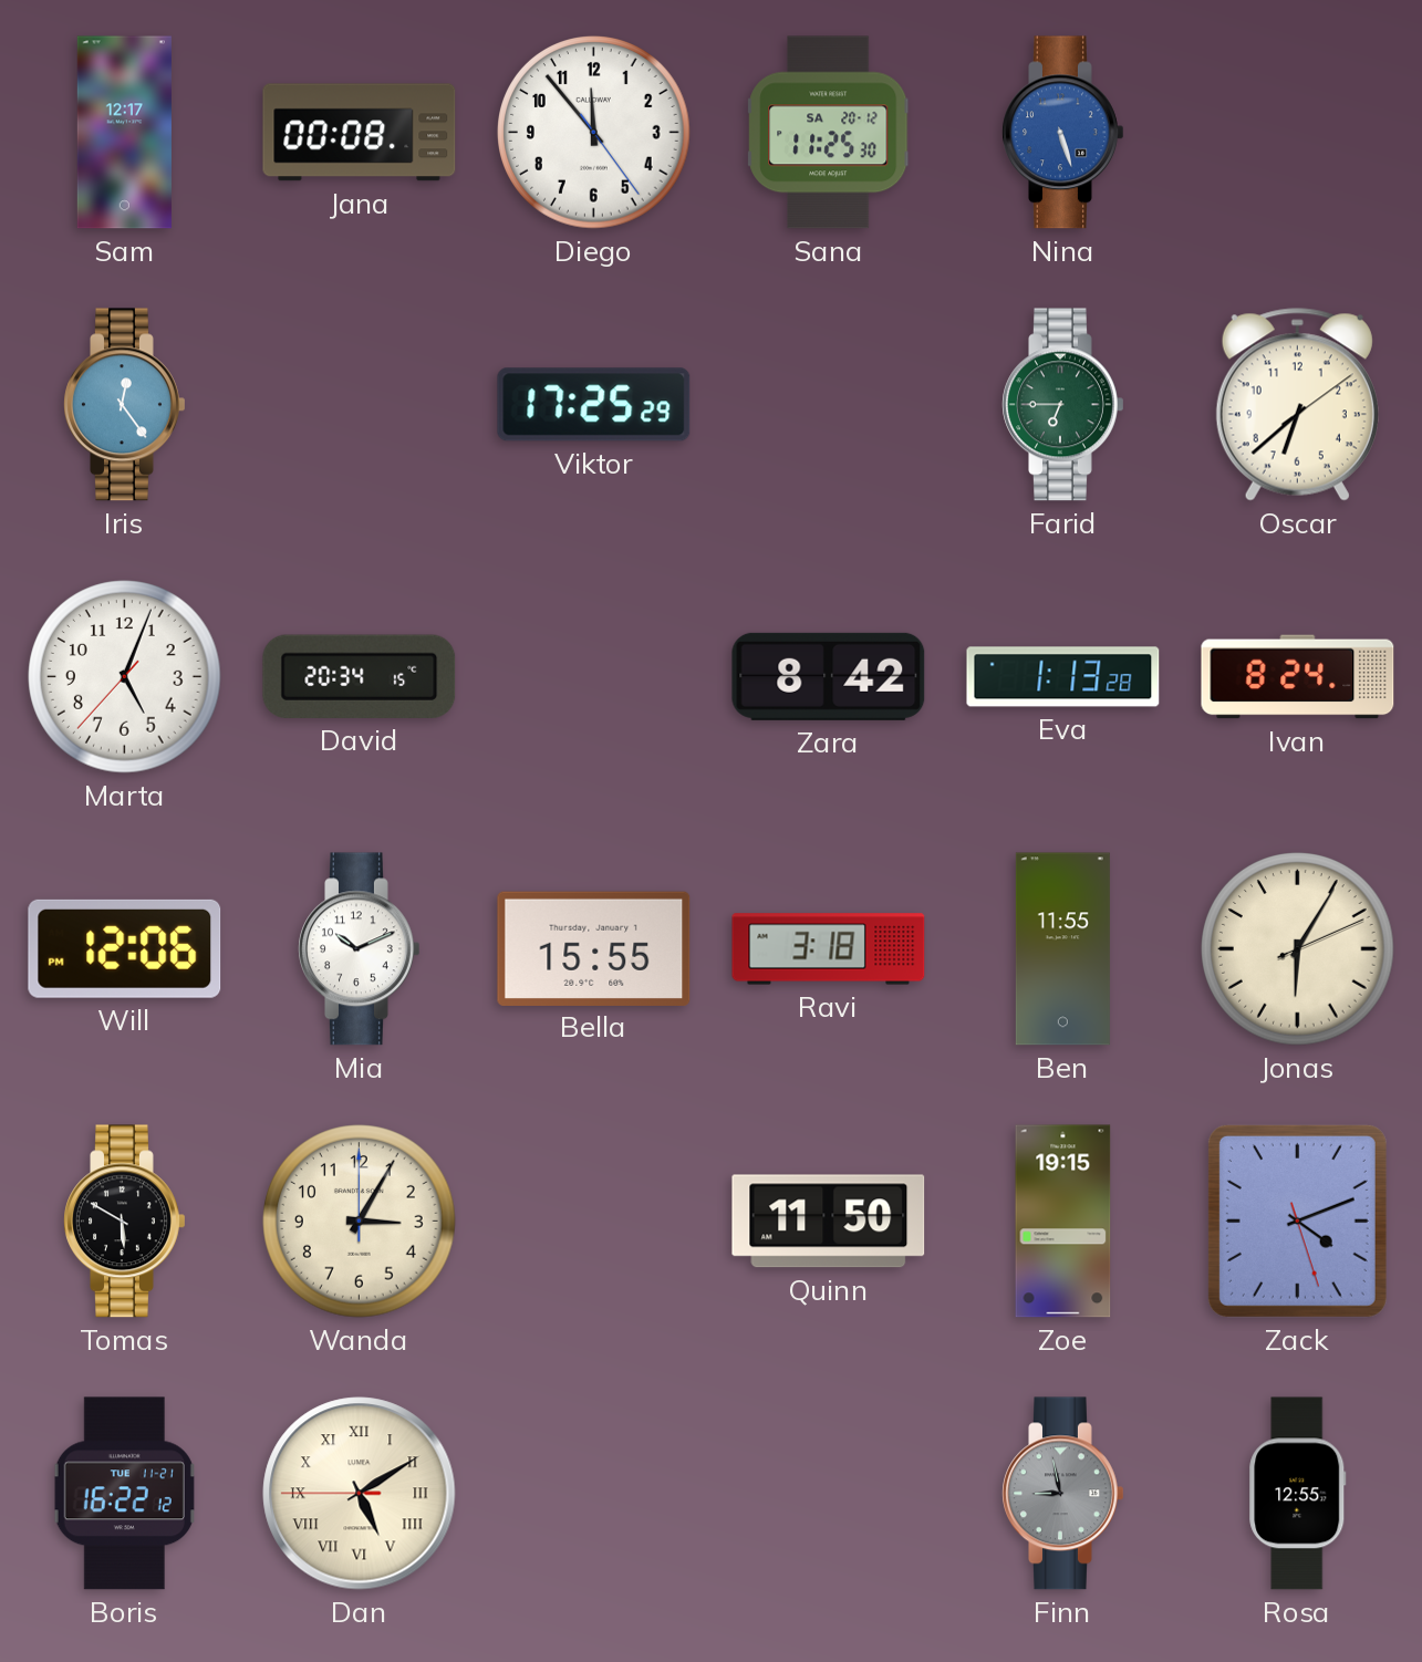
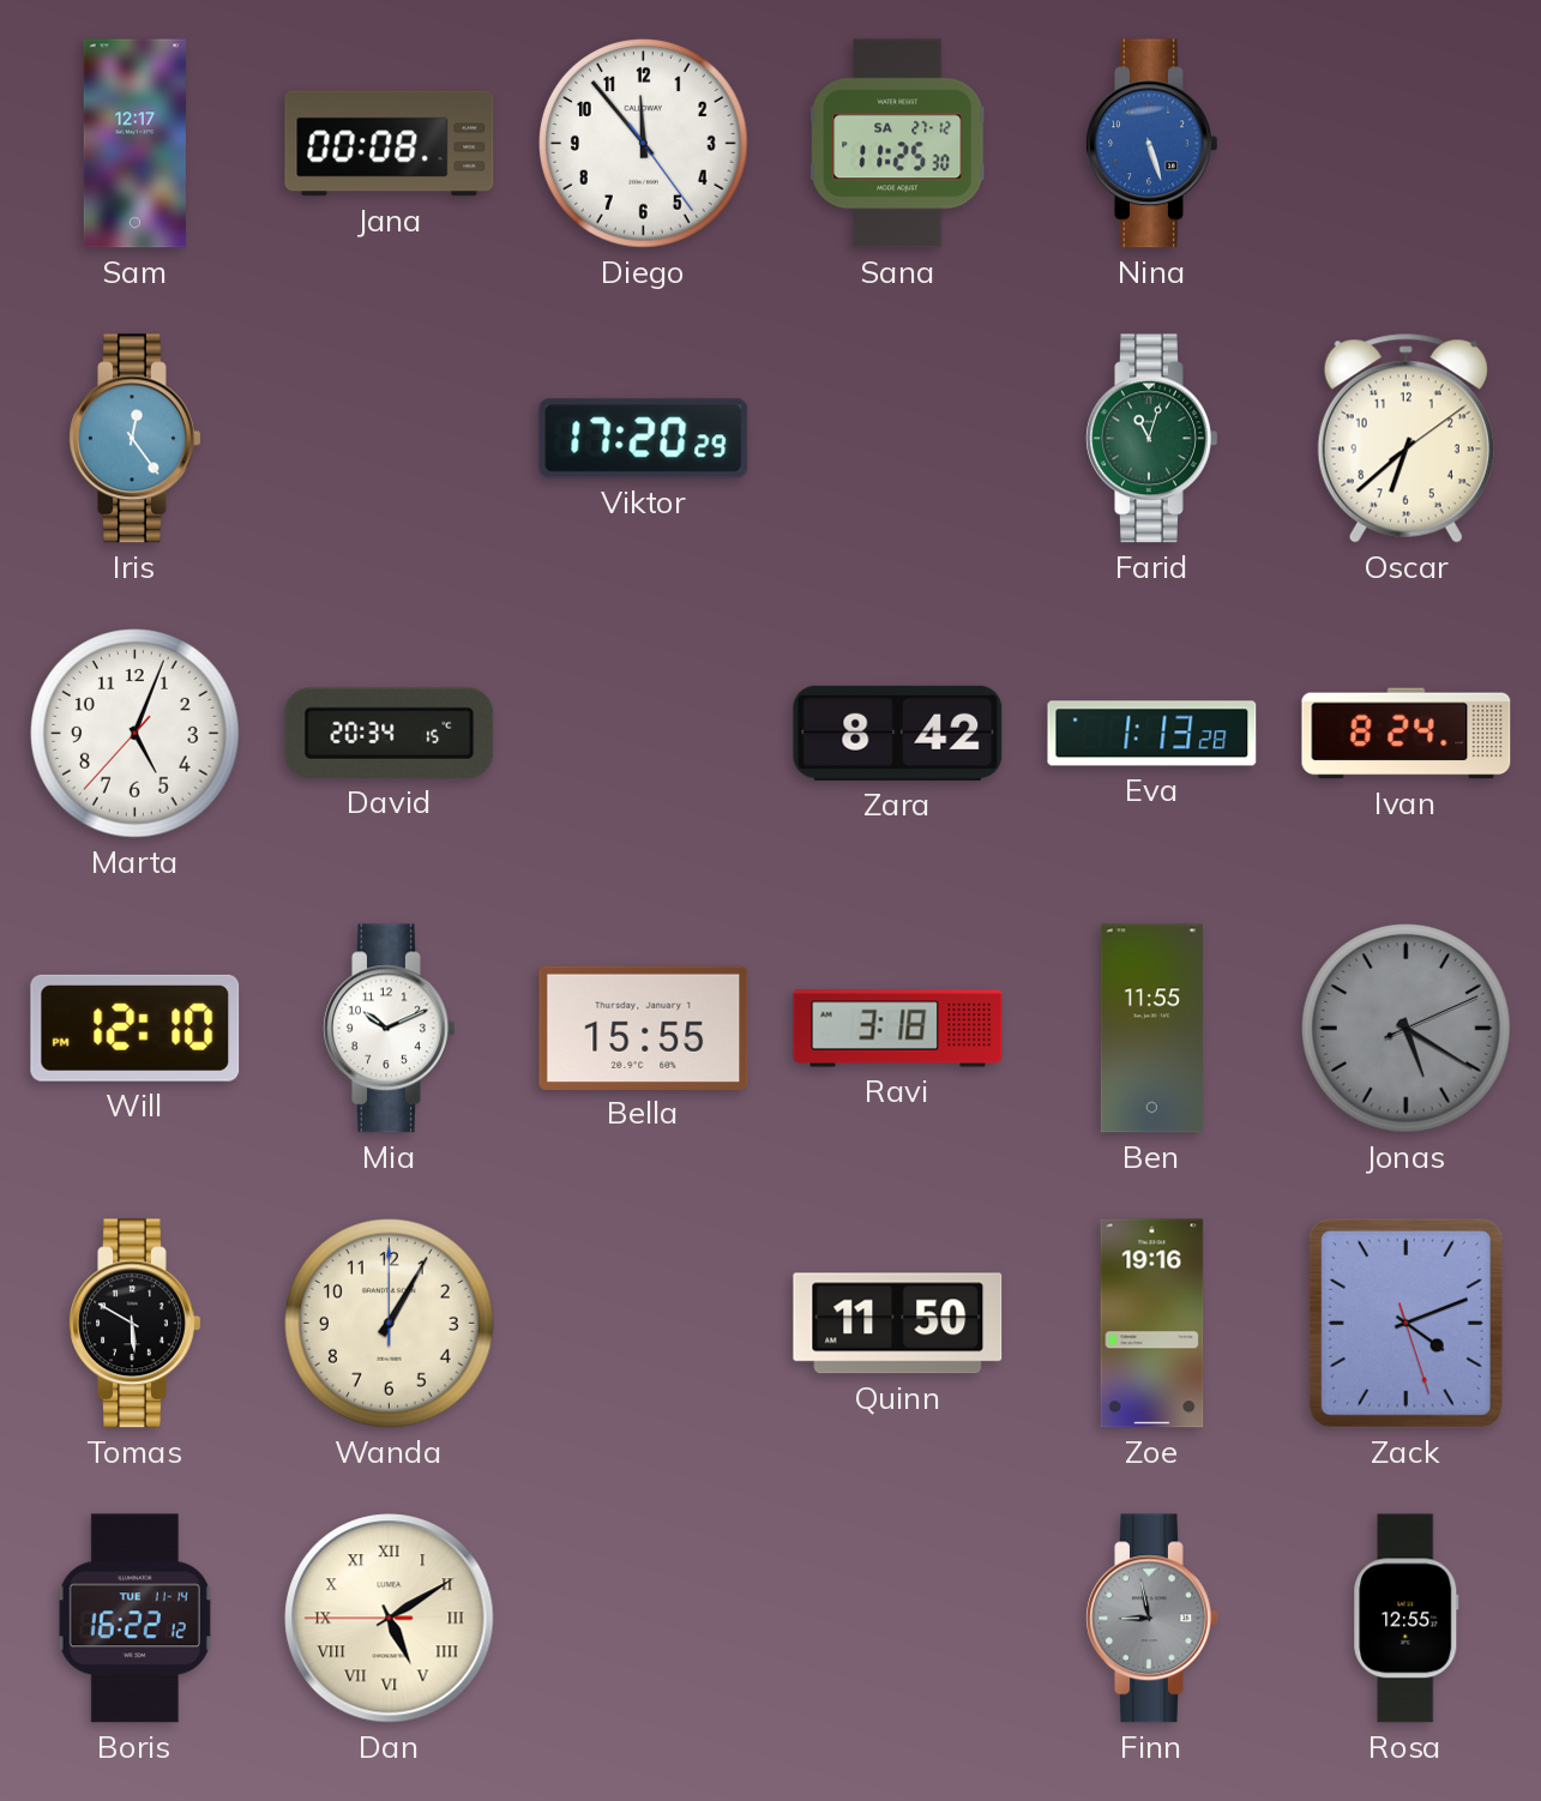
Sana date: SA 20-12 -> SA 27-12 (898, 144)
Viktor: 17:25 -> 17:20 (644, 439)
Farid: 6:45 -> 11:03 (1152, 439)
Will: 12:06 -> 12:10 (136, 1028)
Jonas: 6:05 -> 5:20 (1407, 1029)
Jonas dial: cream -> grey (1407, 1029)
Wanda: 3:05 -> 1:05 (390, 1324)
Zoe: 19:15 -> 19:16 (1152, 1324)
Boris date: TUE 11-21 -> TUE 11-14 (134, 1619)
